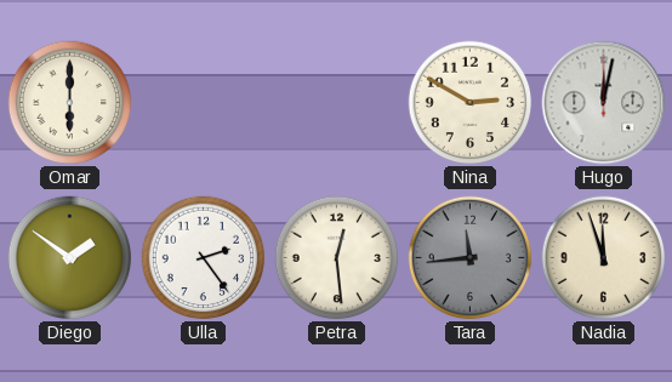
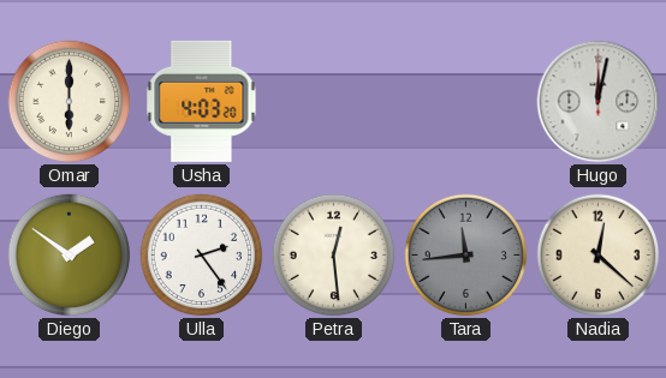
Usha: none -> 4:03 (202, 101)
Nina: 2:50 -> none (471, 103)
Nadia: 11:57 -> 12:22 (599, 256)
